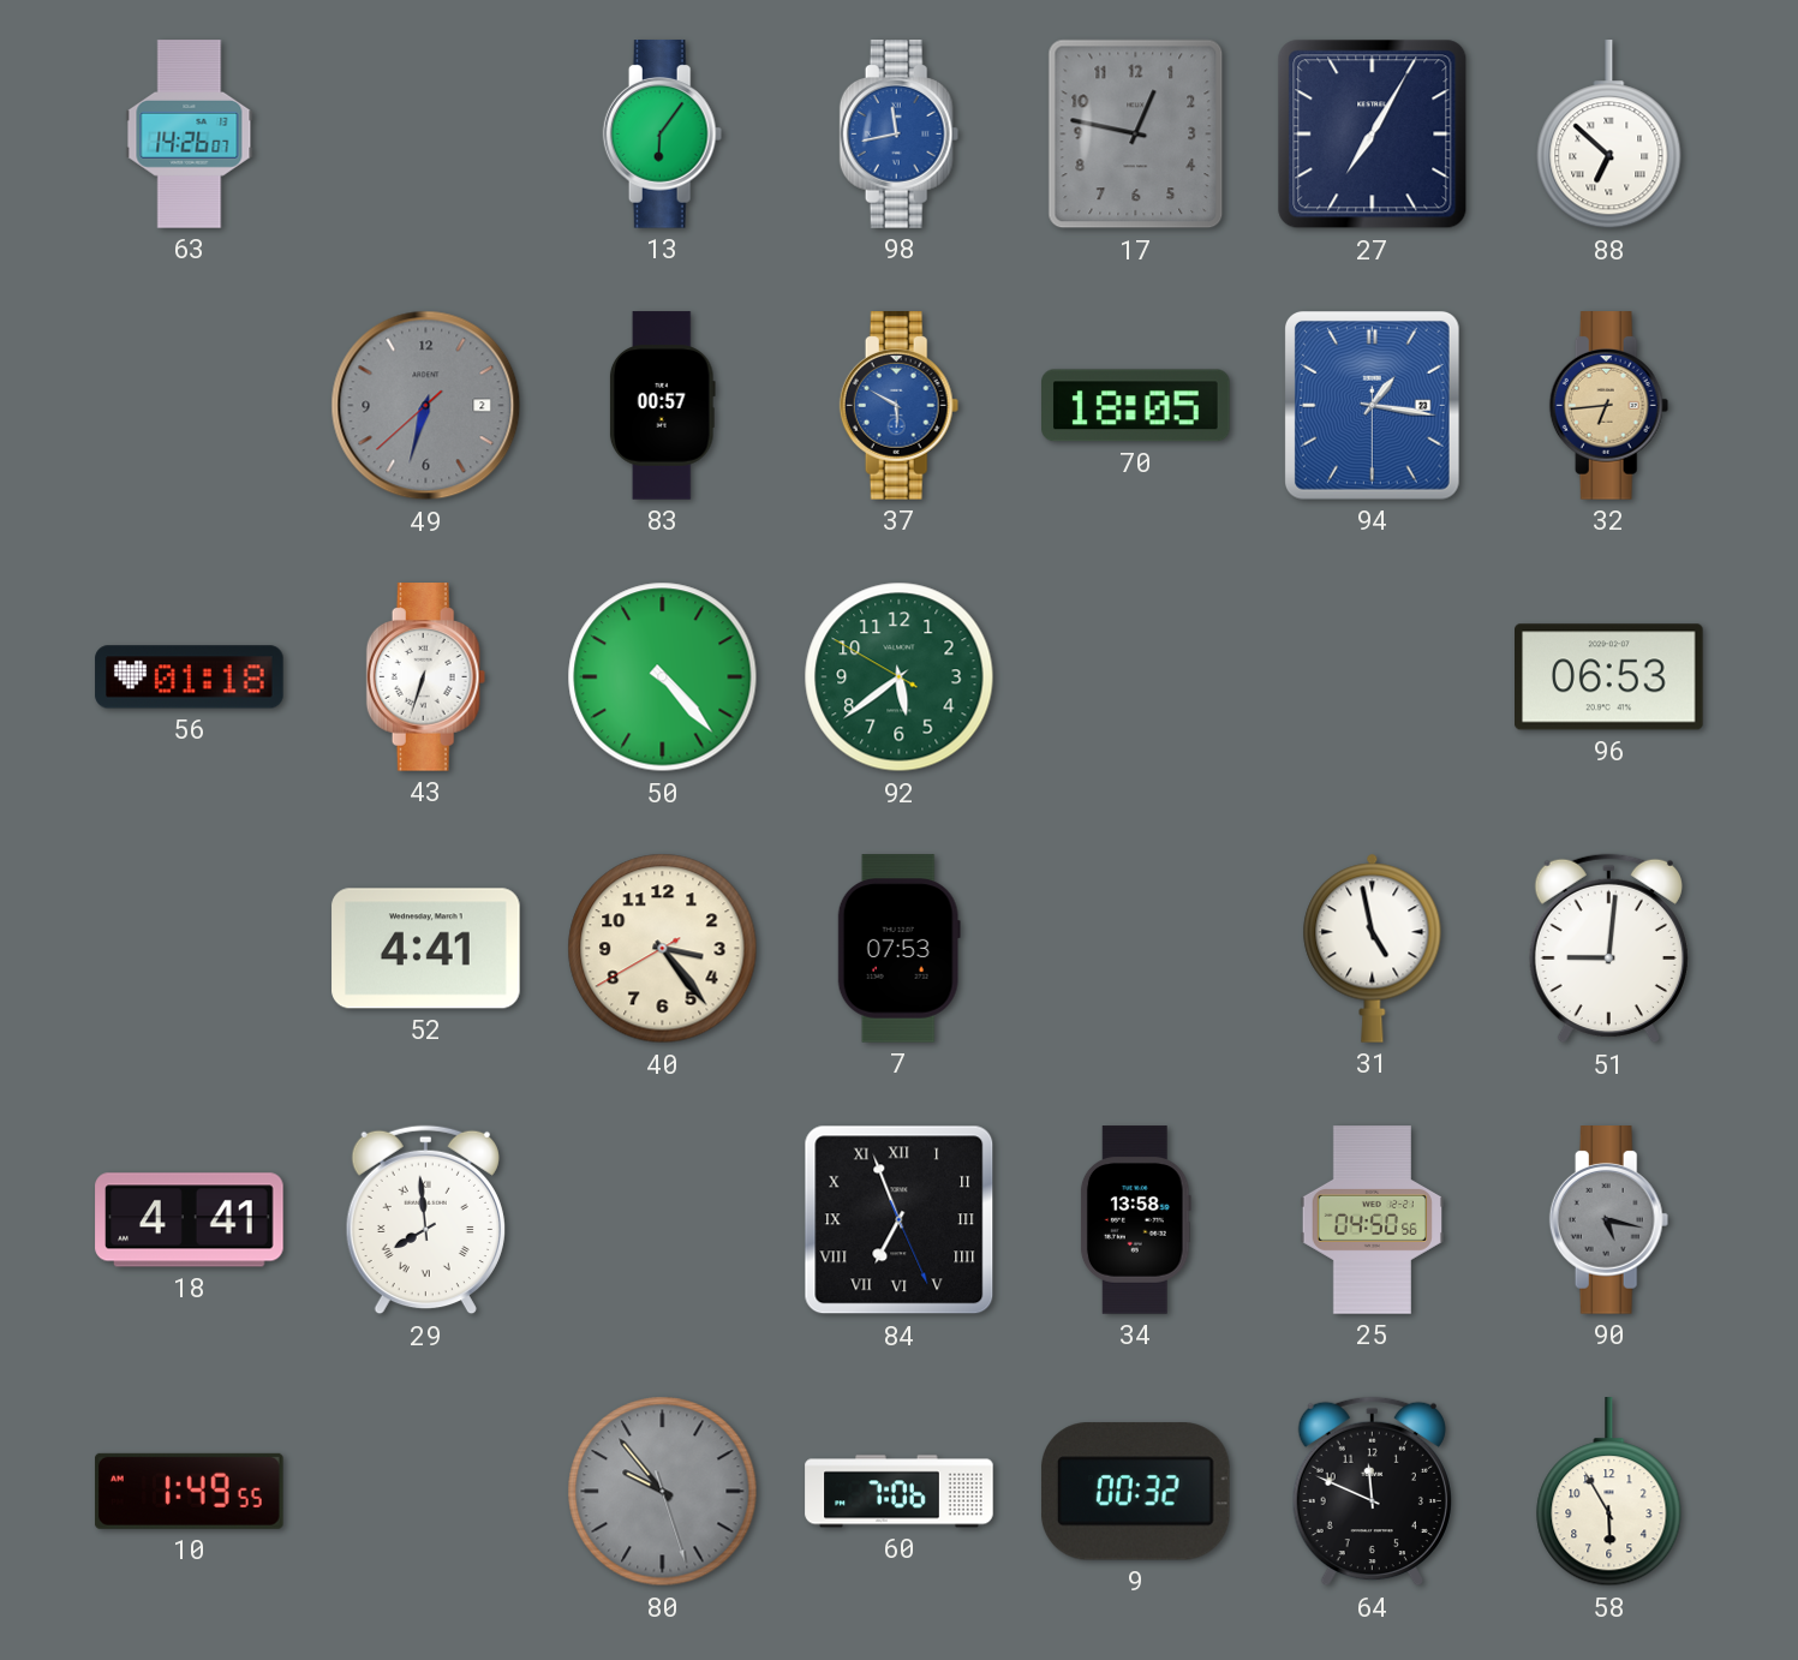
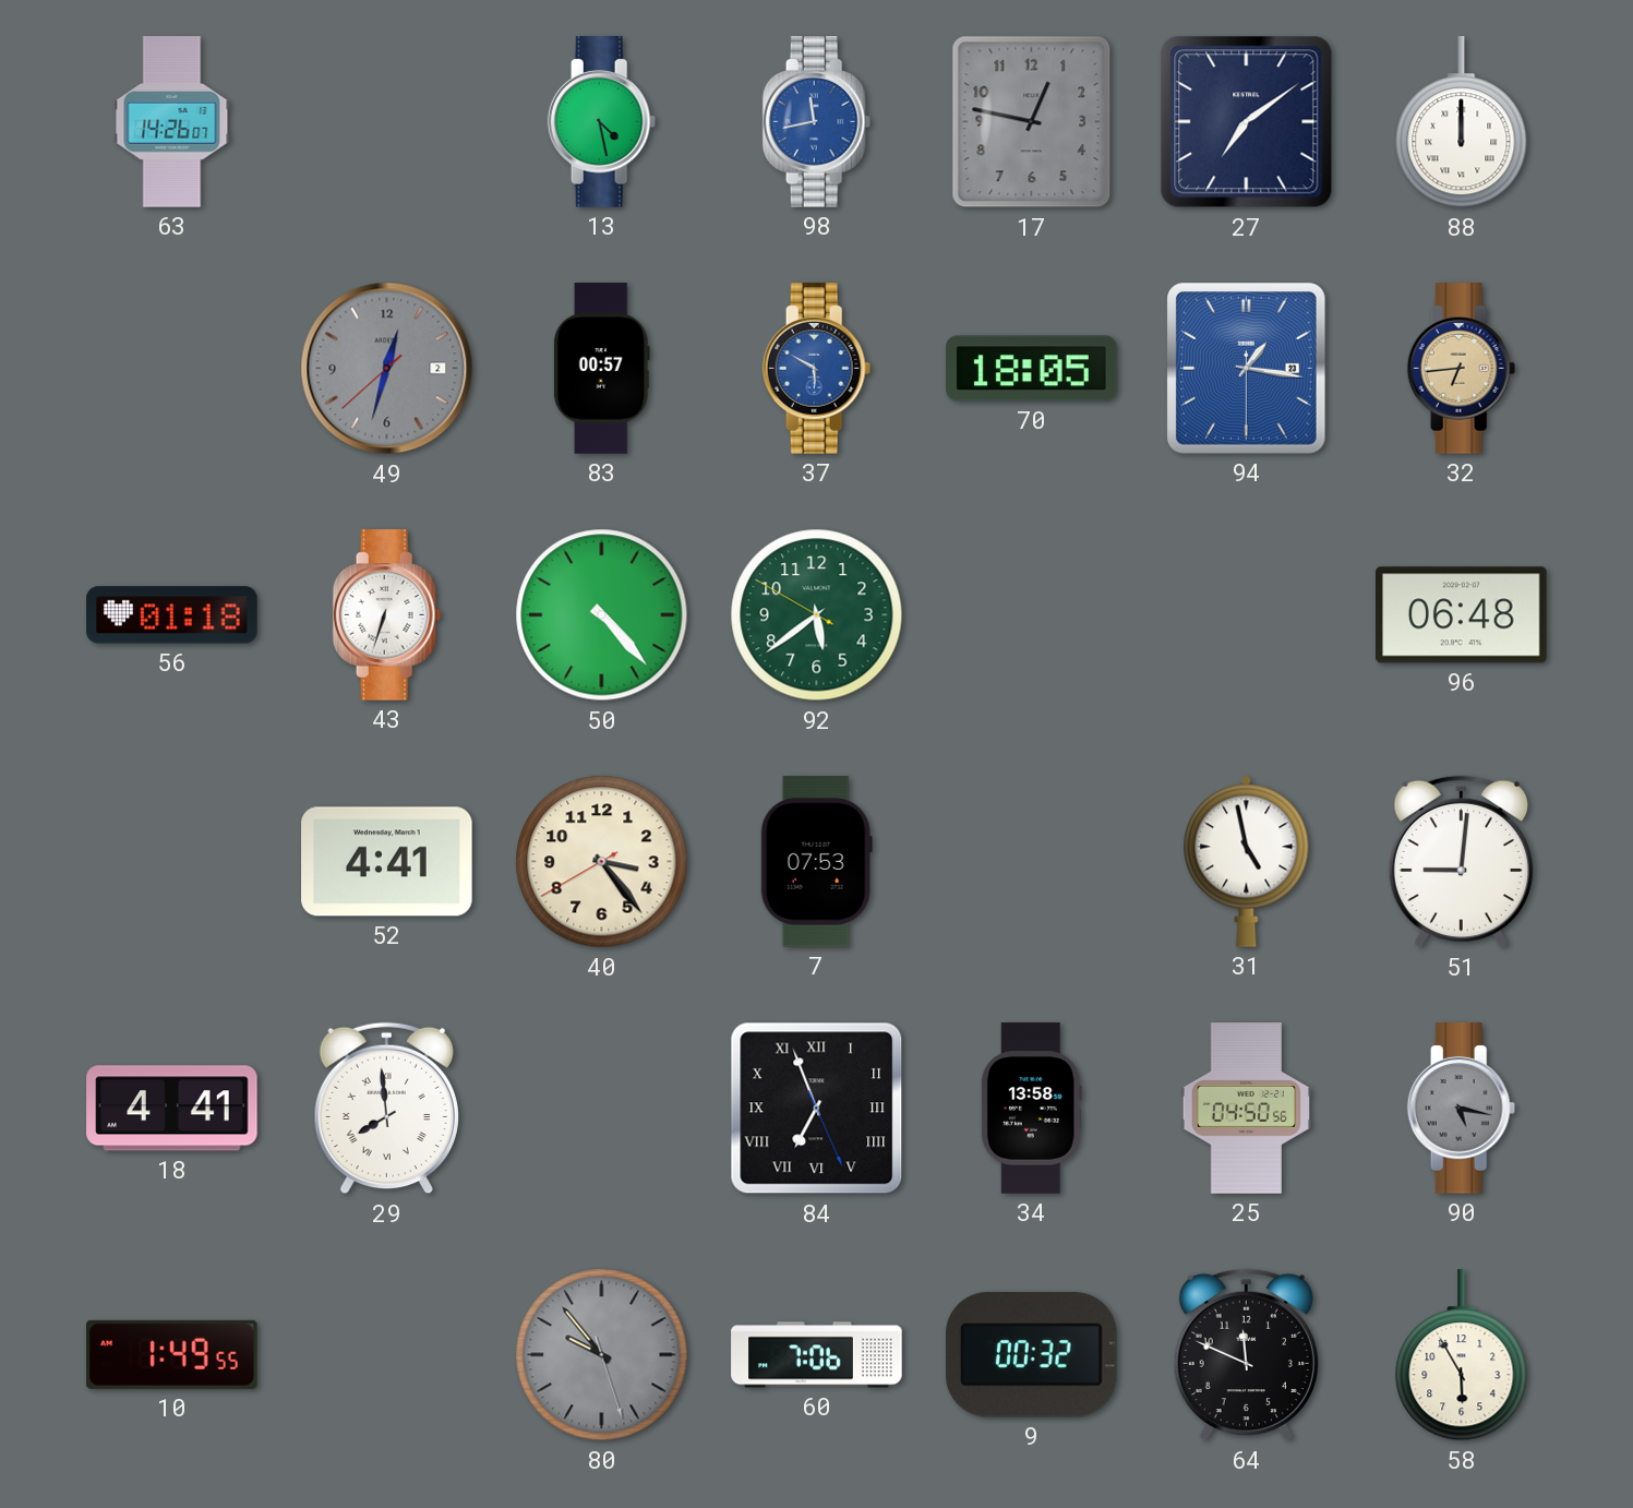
13: 6:06 -> 4:28 (602, 122)
27: 7:05 -> 7:09 (1247, 122)
88: 6:52 -> 12:00 (1462, 122)
49: 6:32 -> 12:32 (387, 369)
96: 06:53 -> 06:48 (1462, 615)
